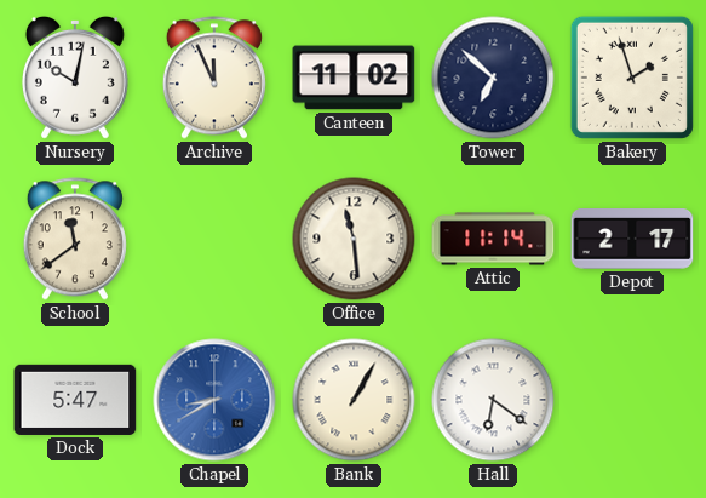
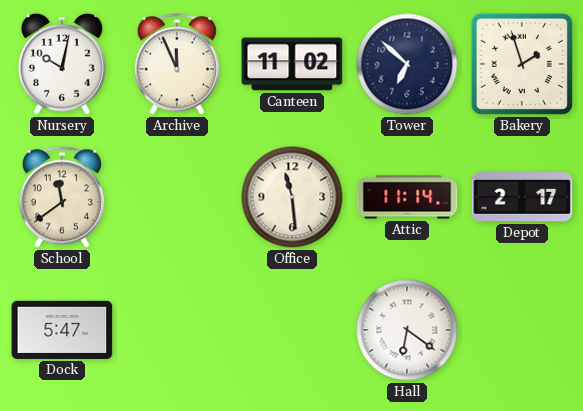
Chapel: 8:40 -> none (214, 400)
Bank: 1:05 -> none (354, 400)
